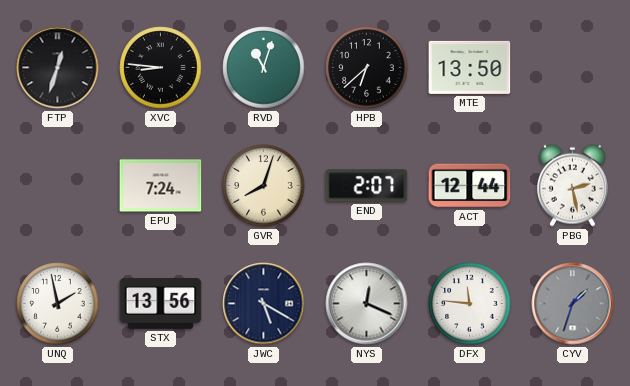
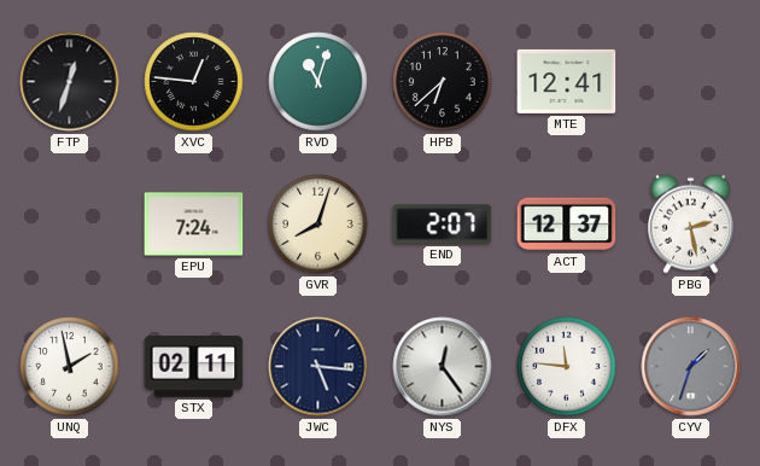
XVC: 8:46 -> 12:46 (194, 82)
MTE: 13:50 -> 12:41 (567, 81)
ACT: 12:44 -> 12:37 (567, 225)
STX: 13:56 -> 02:11 (194, 367)
JWC: 5:20 -> 5:16 (318, 367)
NYS: 12:19 -> 12:24 (443, 367)
